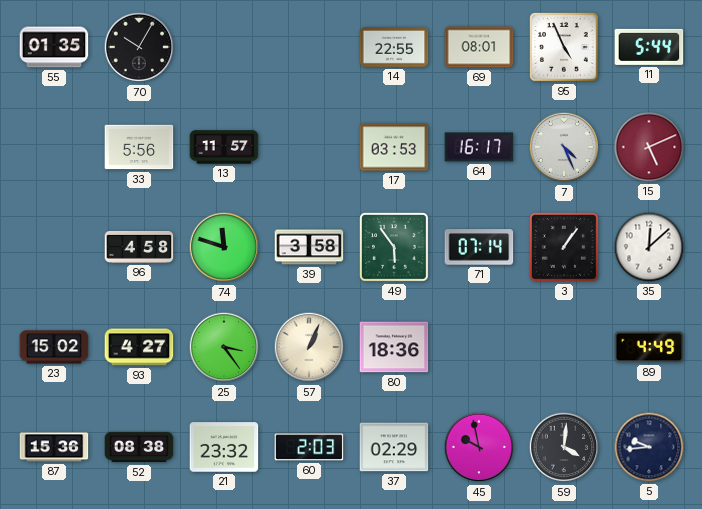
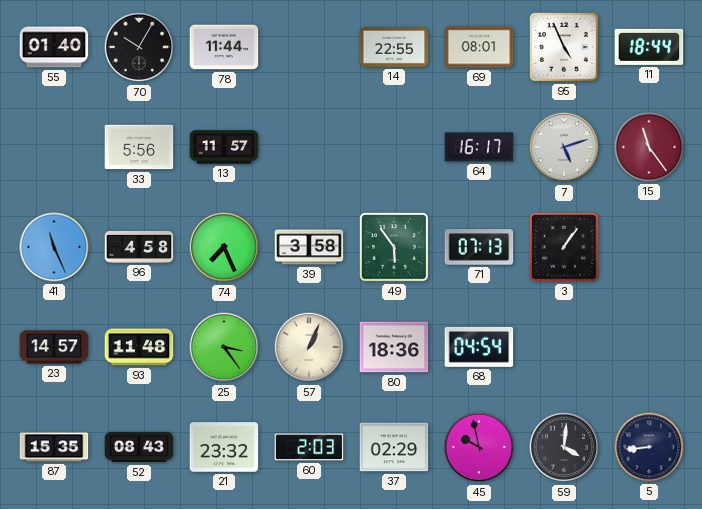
55: 01:35 -> 01:40 (54, 47)
78: none -> 11:44 (224, 47)
11: 5:44 -> 18:44 (649, 47)
17: 03:53 -> none (394, 147)
7: 4:26 -> 5:12 (564, 147)
15: 5:11 -> 11:24 (649, 147)
41: none -> 11:26 (54, 247)
74: 11:48 -> 7:26 (224, 247)
71: 07:14 -> 07:13 (479, 247)
35: 12:08 -> none (649, 247)
23: 15:02 -> 14:57 (54, 347)
93: 4:27 -> 11:48 (139, 347)
68: none -> 04:54 (479, 347)
89: 4:49 -> none (649, 347)
87: 15:36 -> 15:35 (54, 447)
52: 08:38 -> 08:43 (139, 447)
5: 9:44 -> 8:44 (649, 447)
